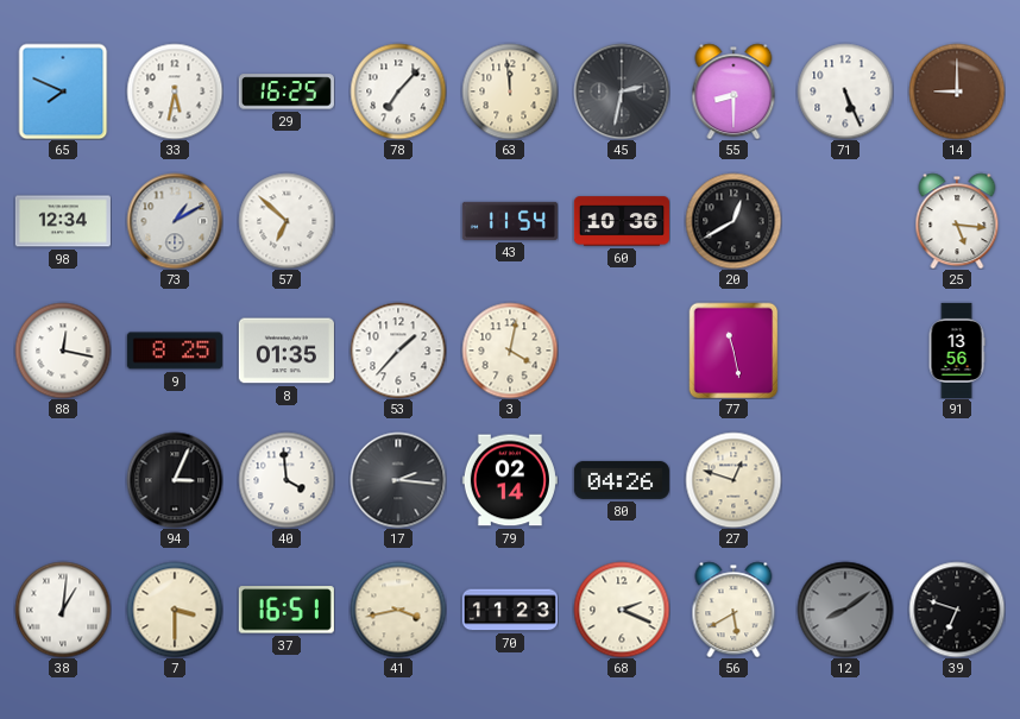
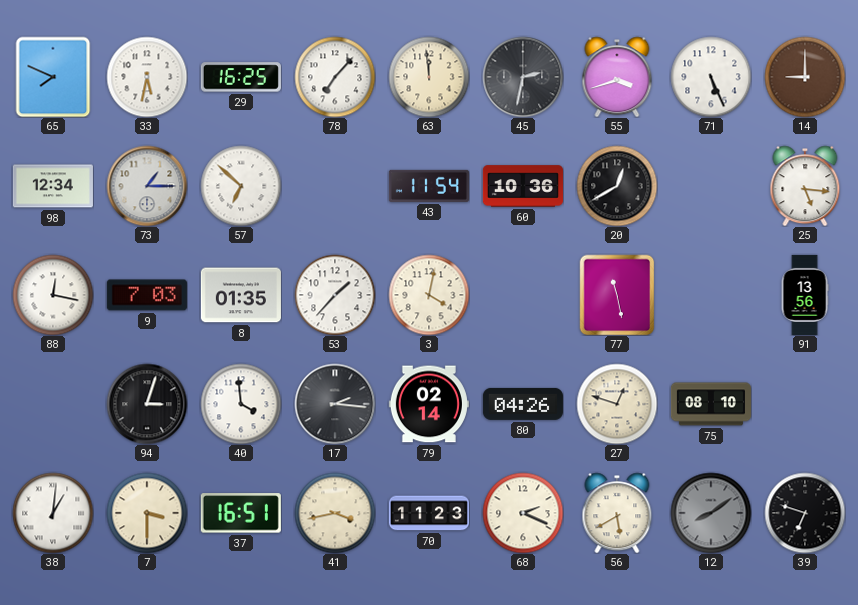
55: 8:30 -> 3:42 (617, 77)
73: 1:10 -> 1:15 (147, 186)
9: 8:25 -> 7:03 (147, 295)
94: 3:04 -> 3:03 (147, 404)
75: none -> 08:10 (711, 404)
